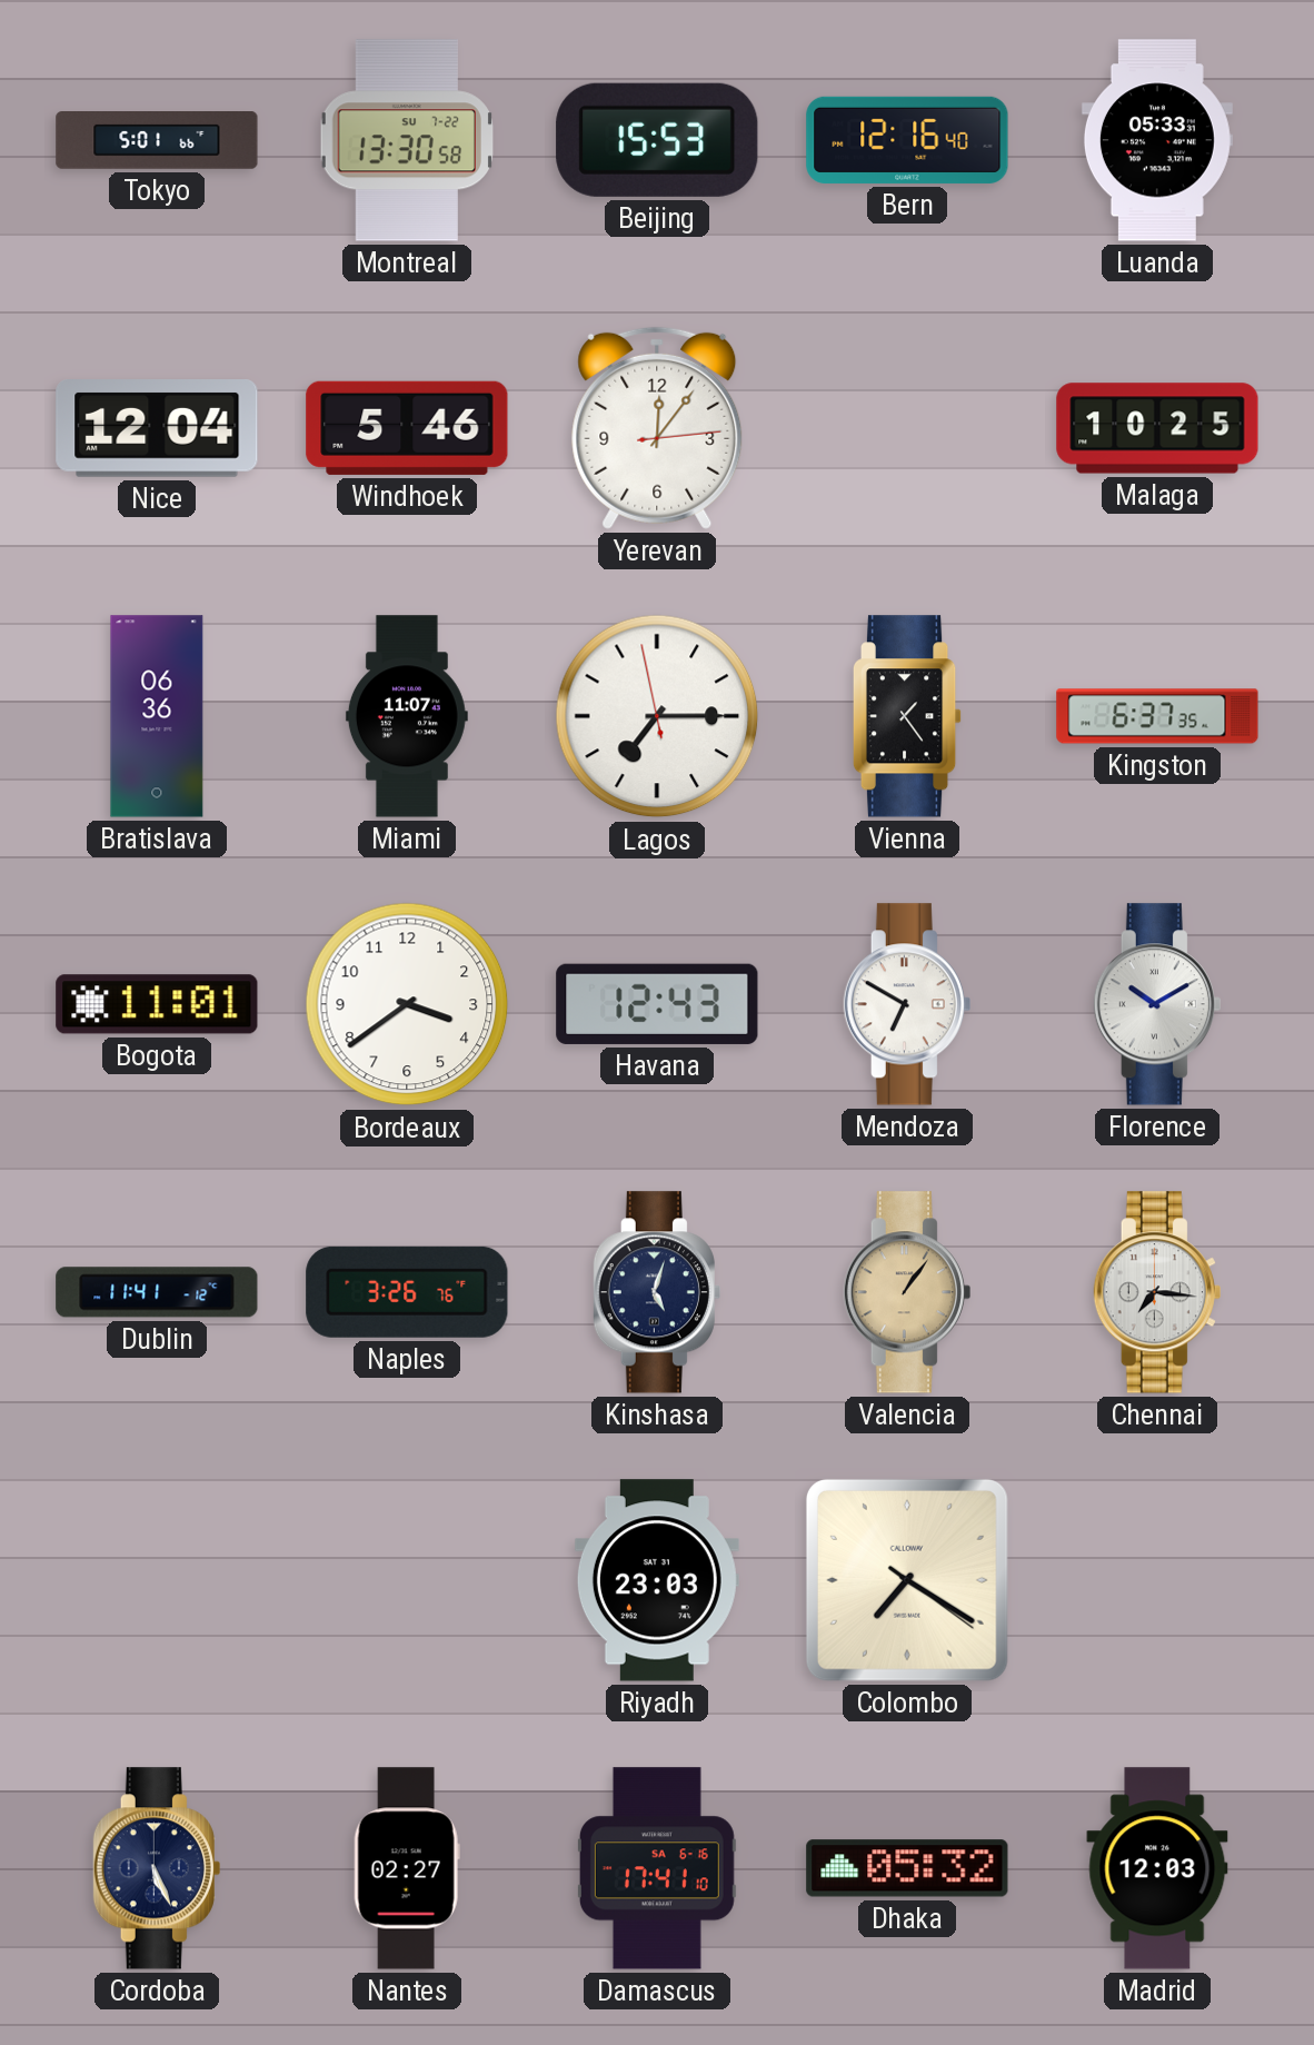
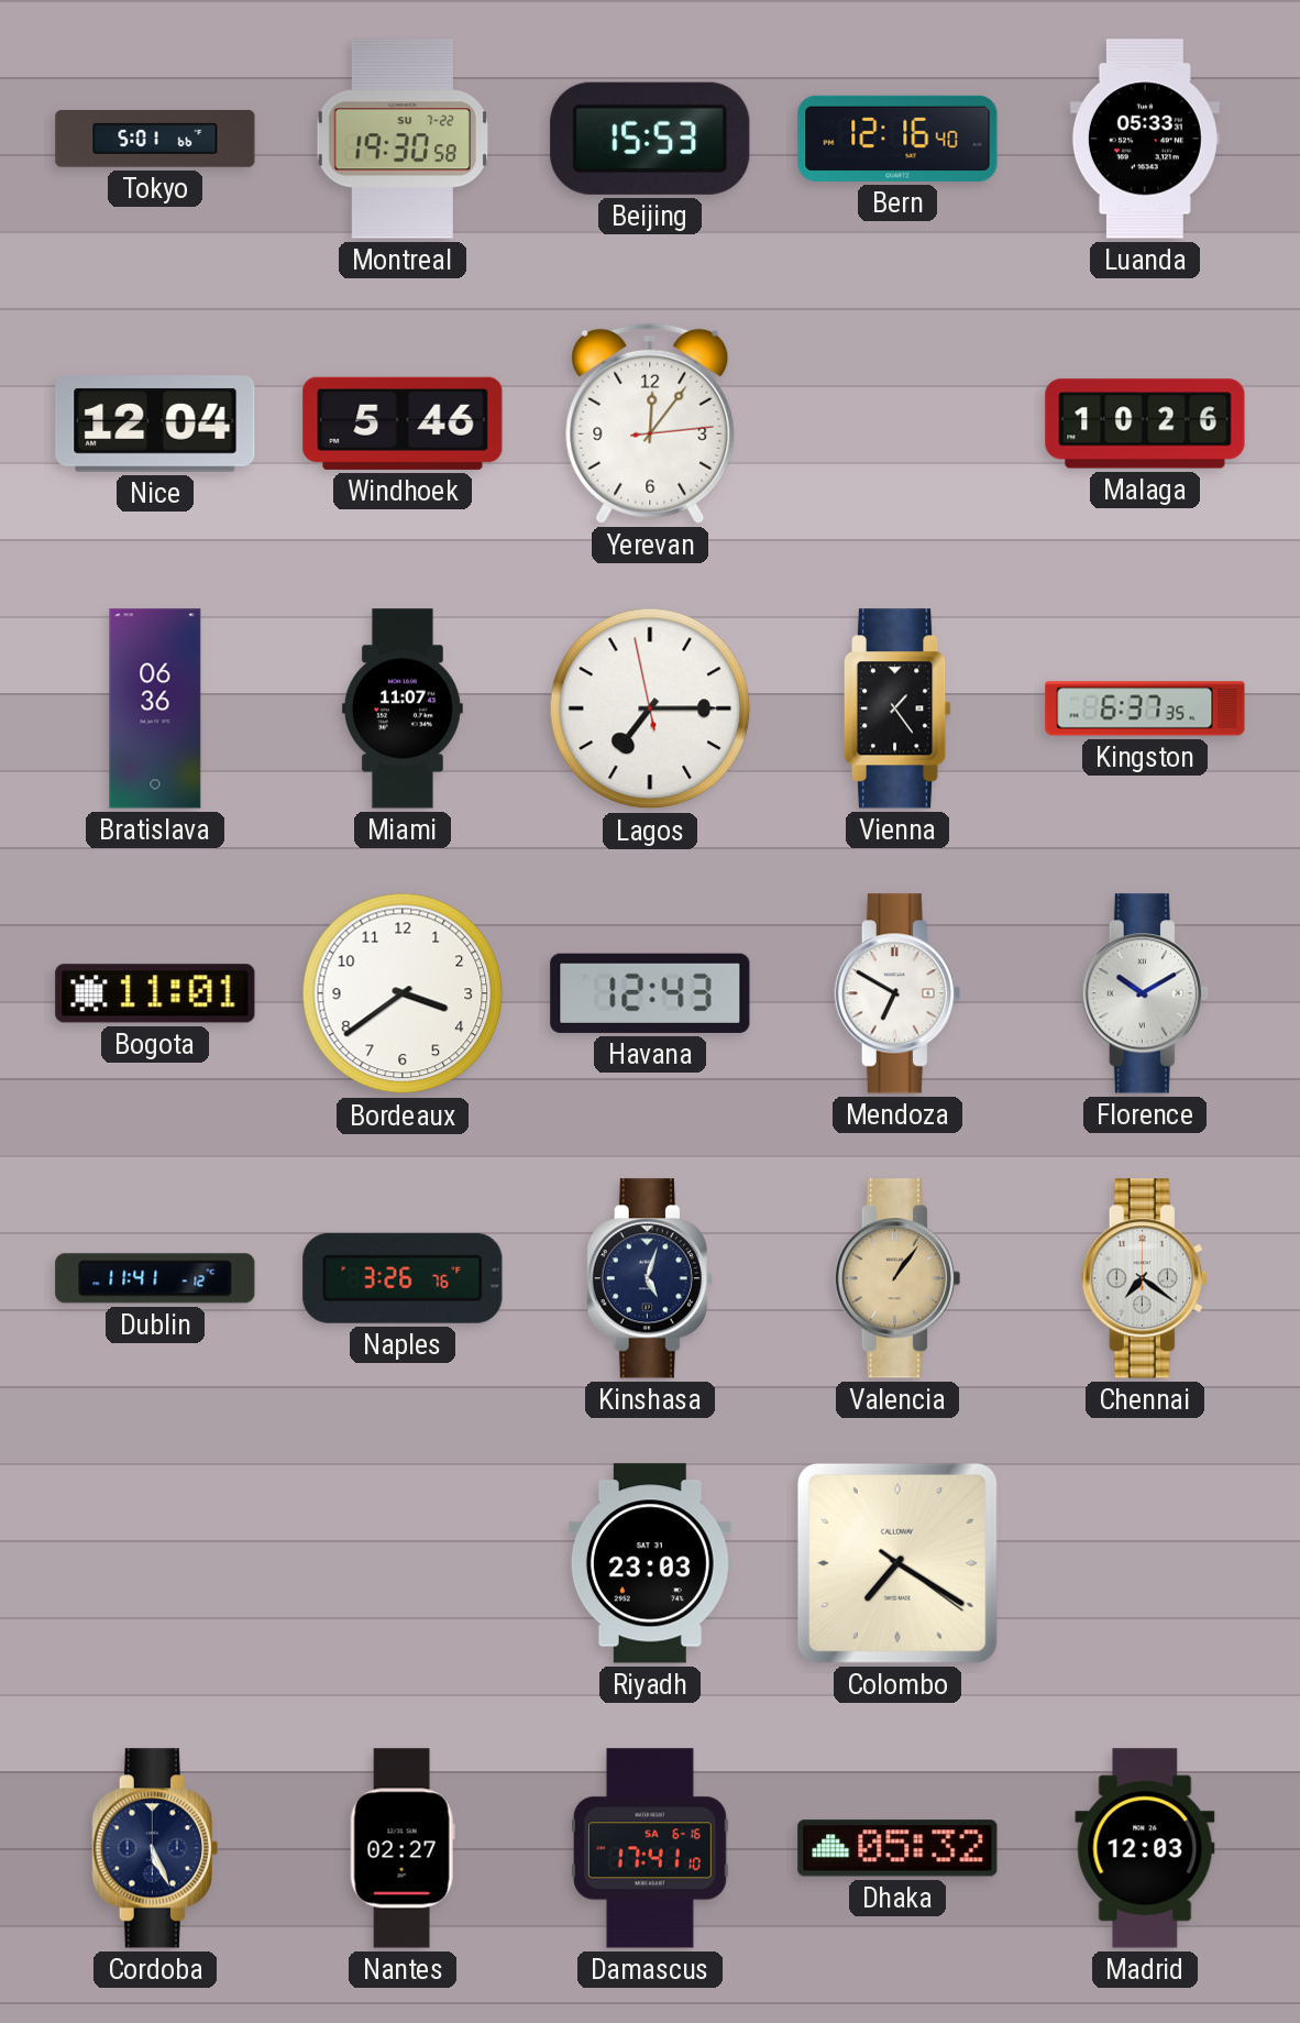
Montreal: 13:30 -> 19:30 (403, 139)
Malaga: 10:25 -> 10:26 (1145, 424)
Chennai: 7:16 -> 7:21 (1145, 1278)
